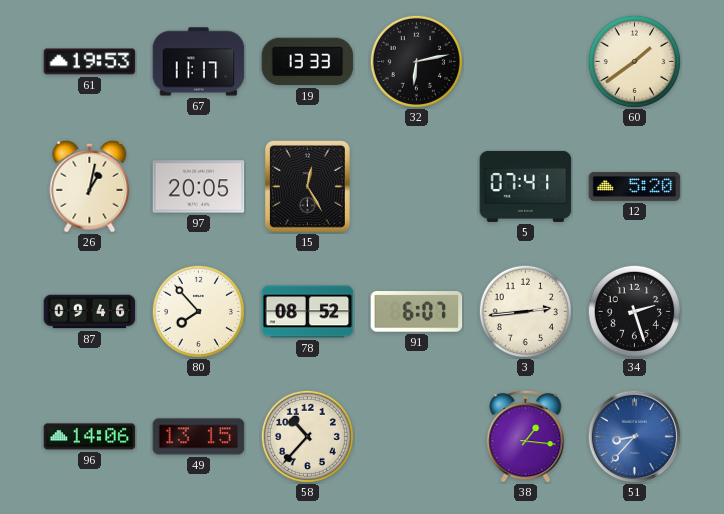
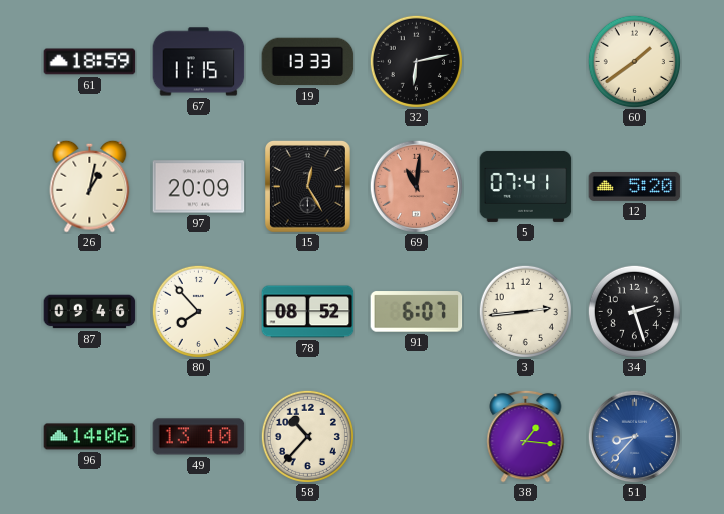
61: 19:53 -> 18:59 (90, 62)
67: 11:17 -> 11:15 (199, 62)
97: 20:05 -> 20:09 (199, 187)
69: none -> 11:01 (416, 186)
49: 13:15 -> 13:10 (199, 437)
